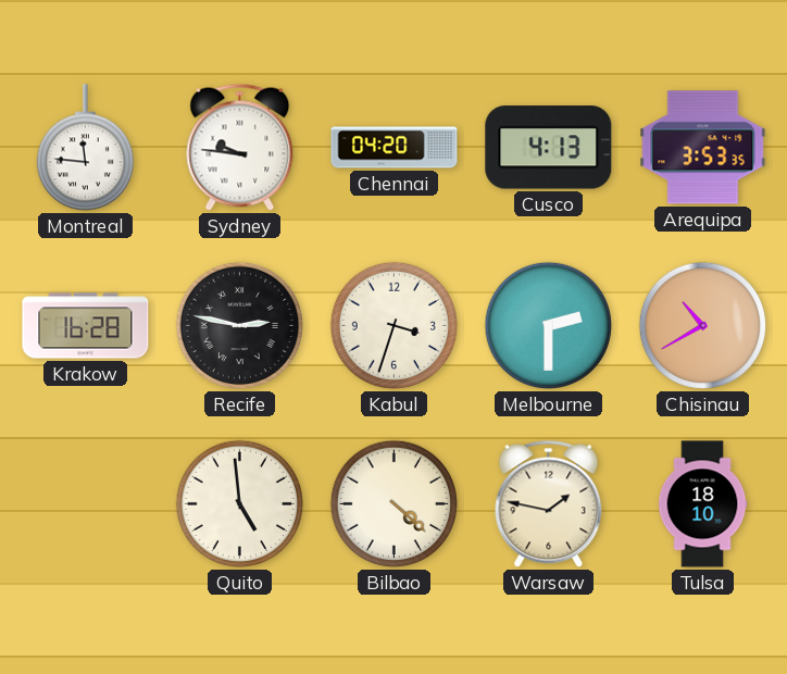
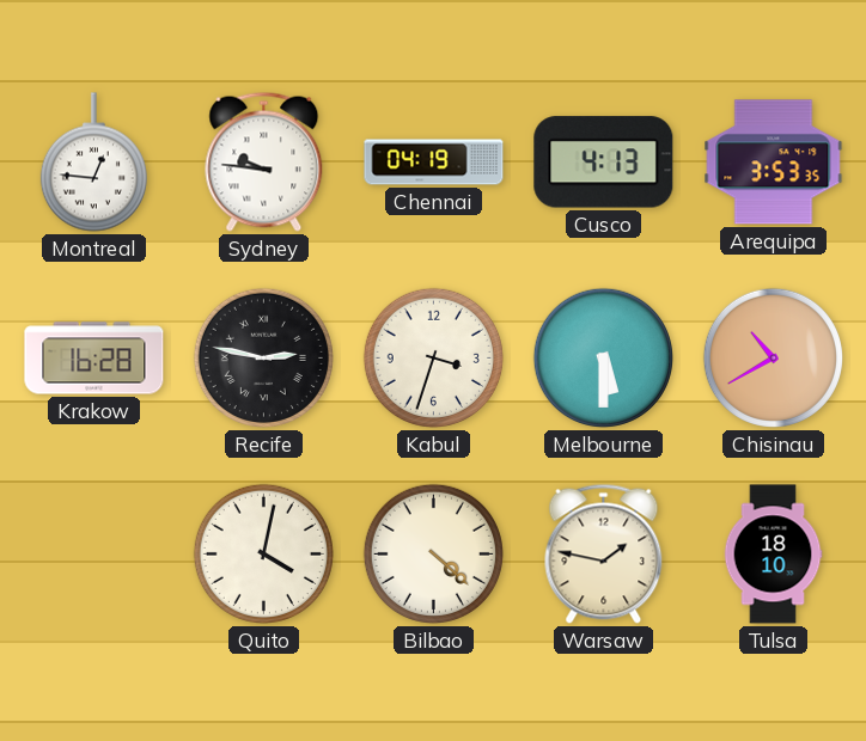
Montreal: 11:46 -> 12:46 (93, 163)
Chennai: 04:20 -> 04:19 (434, 163)
Melbourne: 2:30 -> 5:30 (603, 357)
Quito: 4:59 -> 4:02 (263, 553)
